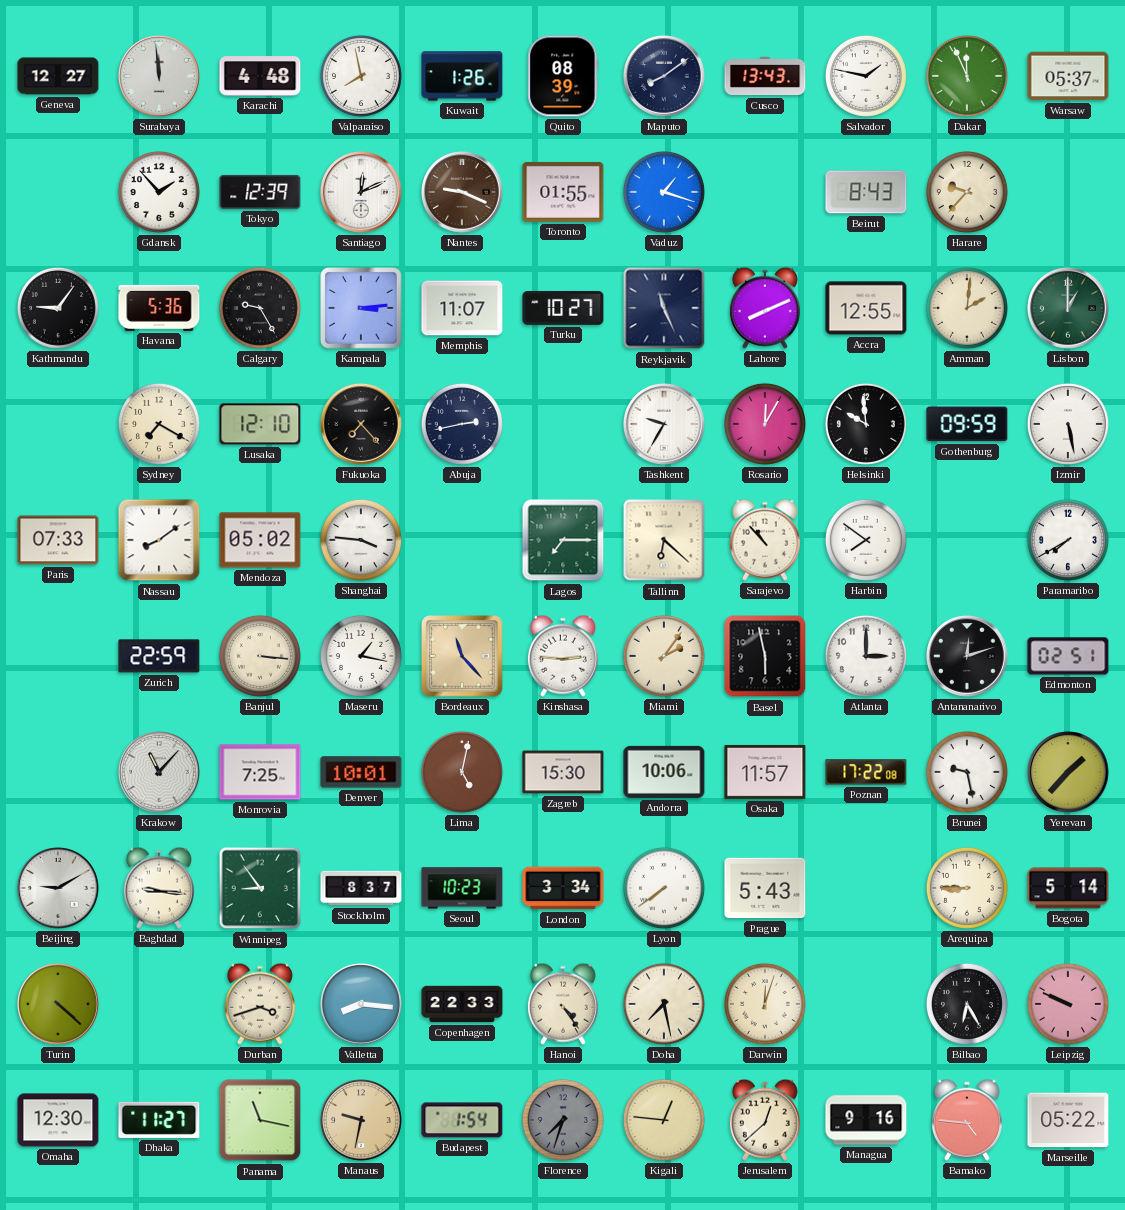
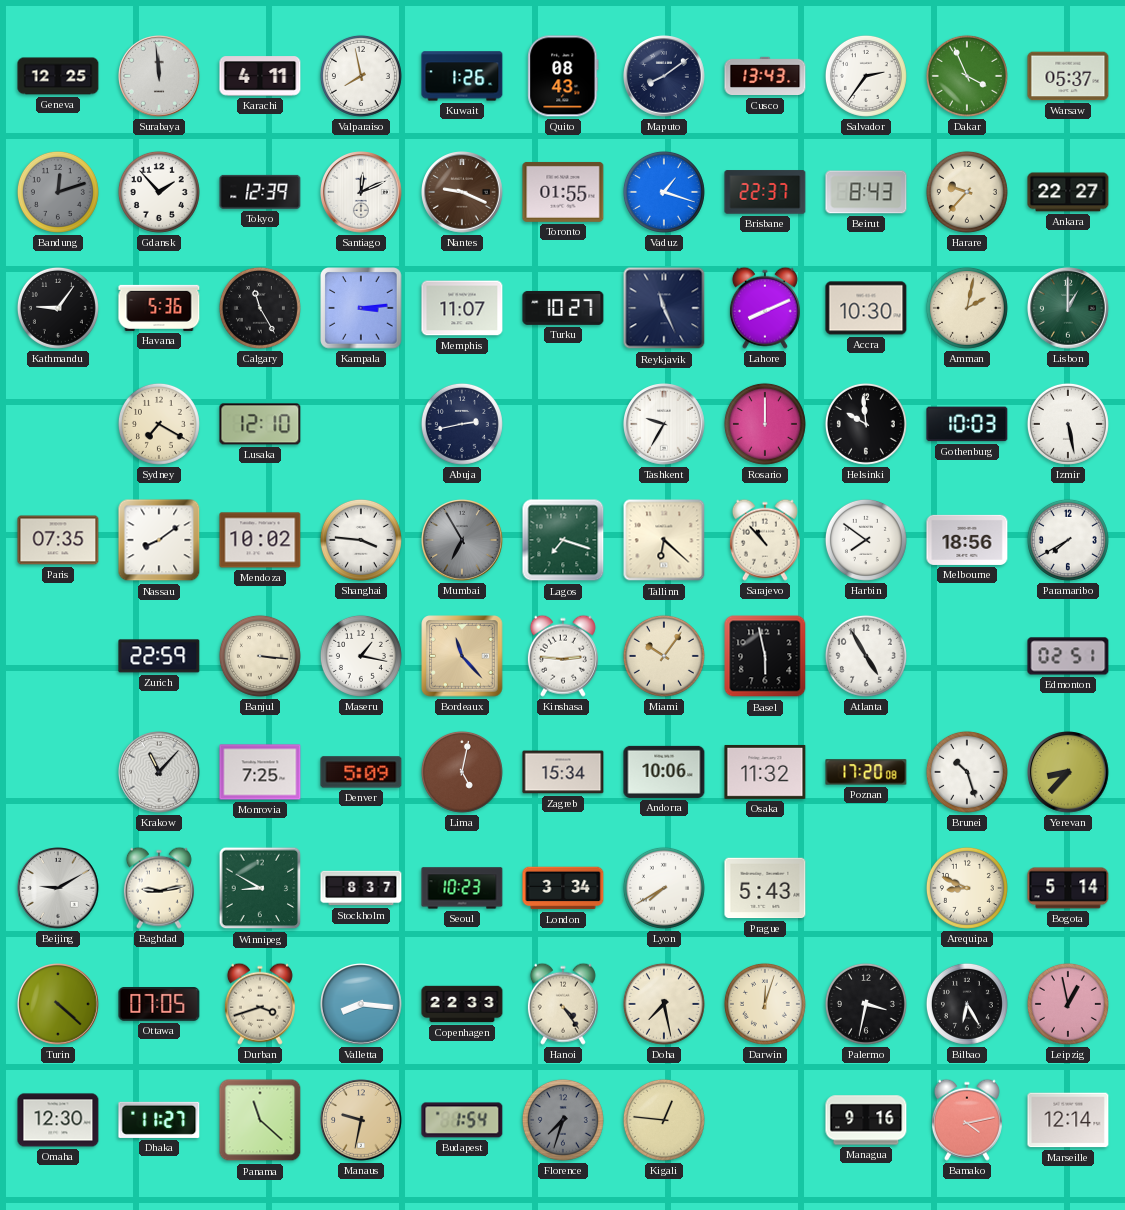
Geneva: 12:27 -> 12:25 (58, 76)
Karachi: 4:48 -> 4:11 (260, 76)
Quito: 08:39 -> 08:43 (563, 76)
Salvador: 1:47 -> 2:36 (866, 76)
Dakar: 11:56 -> 3:56 (967, 76)
Bandung: none -> 12:12 (58, 192)
Brisbane: none -> 22:37 (765, 192)
Ankara: none -> 22:27 (1068, 192)
Calgary: 9:25 -> 11:25 (260, 308)
Accra: 12:55 -> 10:30 (866, 308)
Amman: 2:01 -> 2:02 (967, 308)
Fukuoka: 7:23 -> none (361, 424)
Rosario: 12:05 -> 12:00 (765, 424)
Gothenburg: 09:59 -> 10:03 (967, 424)
Paris: 07:33 -> 07:35 (58, 540)
Mendoza: 05:02 -> 10:02 (260, 540)
Mumbai: none -> 6:55 (462, 540)
Lagos: 7:15 -> 7:18 (563, 540)
Melbourne: none -> 18:56 (967, 540)
Miami: 2:06 -> 10:06 (664, 656)
Atlanta: 3:00 -> 4:55 (866, 656)
Antananarivo: 12:12 -> none (967, 656)
Denver: 10:01 -> 5:09 (361, 772)
Zagreb: 15:30 -> 15:34 (563, 772)
Osaka: 11:57 -> 11:32 (765, 772)
Poznan: 17:22 -> 17:20 (866, 772)
Brunei: 9:28 -> 10:27 (967, 772)
Yerevan: 1:37 -> 8:37 (1068, 772)
Baghdad: 9:16 -> 9:13 (159, 888)
Winnipeg: 8:54 -> 8:50 (260, 888)
Lyon: 7:39 -> 7:40 (664, 888)
Arequipa: 8:45 -> 8:49 (967, 888)
Ottawa: none -> 07:05 (159, 1004)
Palermo: none -> 3:32 (866, 1004)
Leipzig: 9:49 -> 12:58 (1068, 1004)
Panama: 11:17 -> 11:22 (260, 1120)
Jerusalem: 12:38 -> none (765, 1120)
Bamako: 4:46 -> 4:13 (967, 1120)
Marseille: 05:22 -> 12:14 (1068, 1120)
